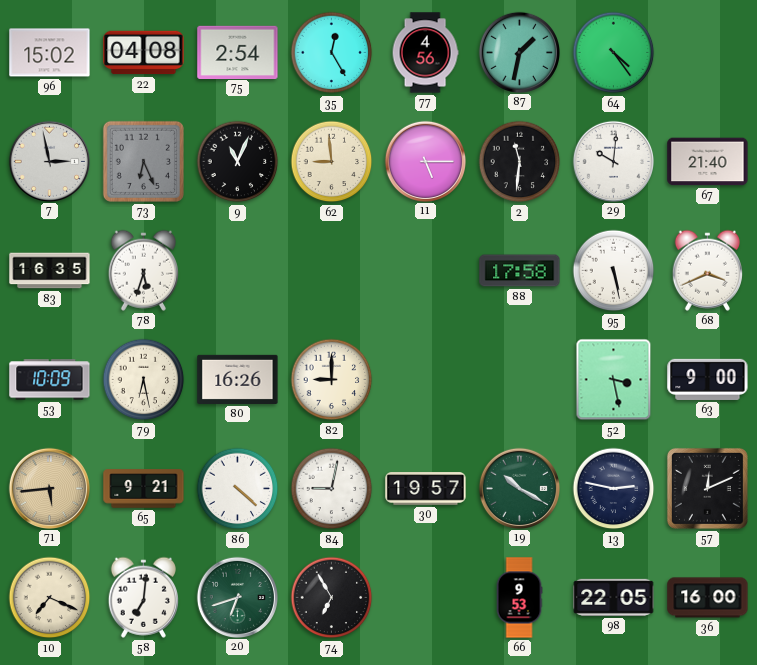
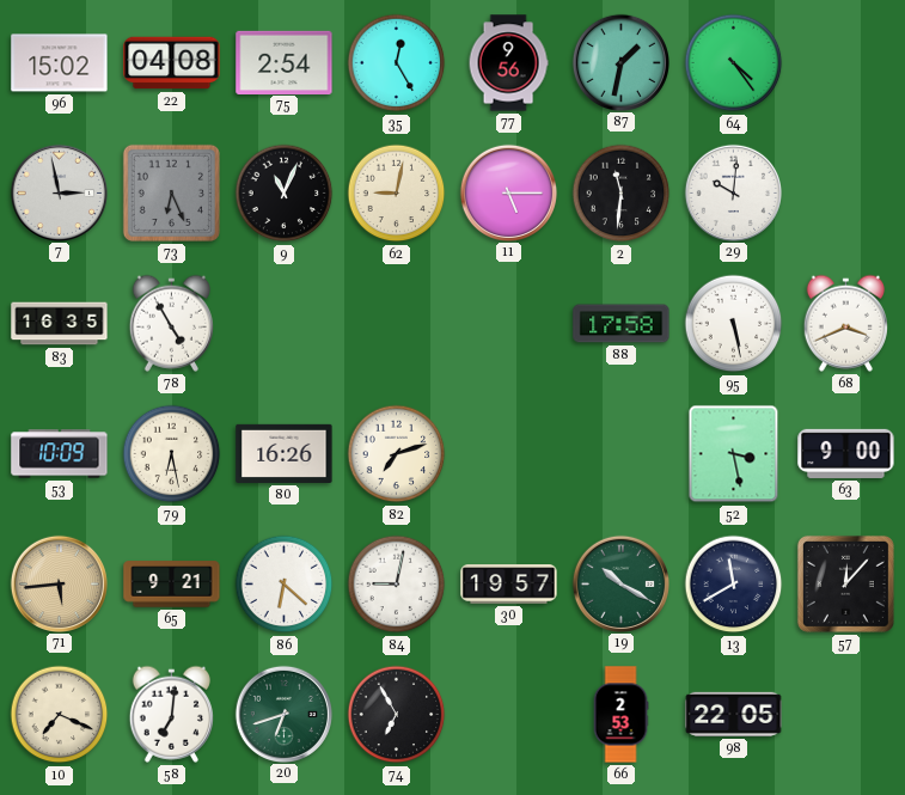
77: 4:56 -> 9:56 (508, 63)
62: 8:59 -> 9:02 (397, 194)
67: 21:40 -> none (708, 162)
78: 5:33 -> 4:55 (171, 323)
82: 9:00 -> 7:12 (397, 454)
86: 4:22 -> 6:22 (285, 585)
13: 2:47 -> 11:40 (734, 585)
57: 12:11 -> 12:07 (845, 583)
66: 9:53 -> 2:53 (620, 715)
36: 16:00 -> none (708, 598)
